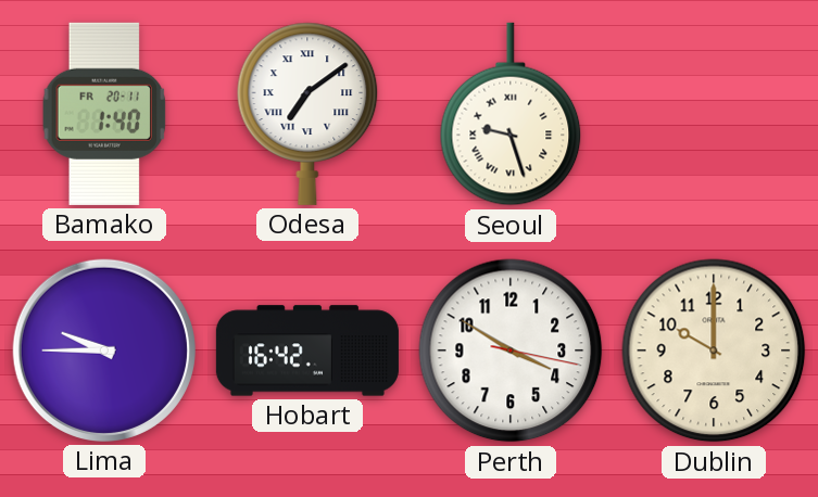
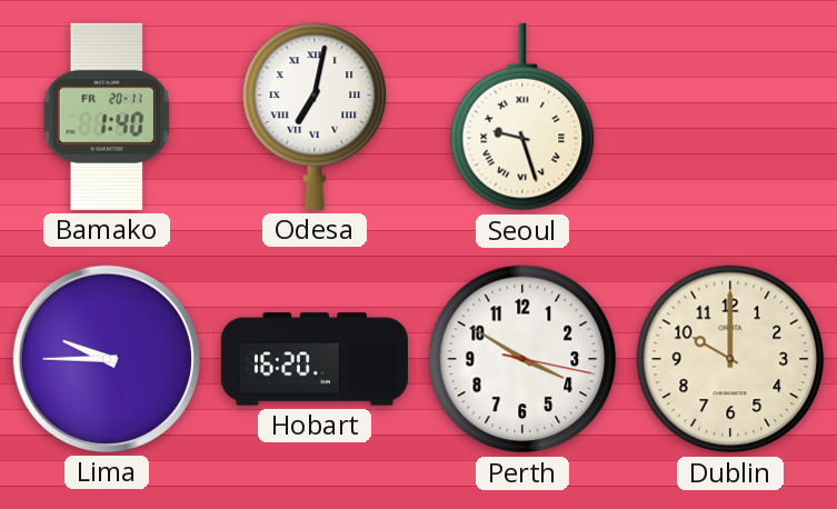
Odesa: 7:09 -> 7:02 (315, 117)
Hobart: 16:42 -> 16:20 (315, 359)
